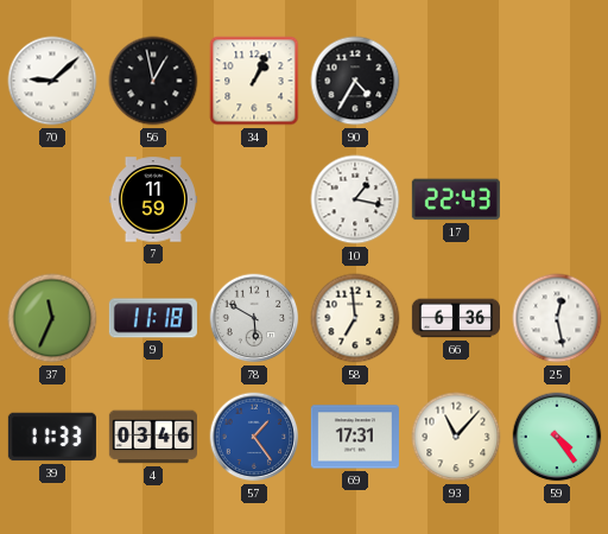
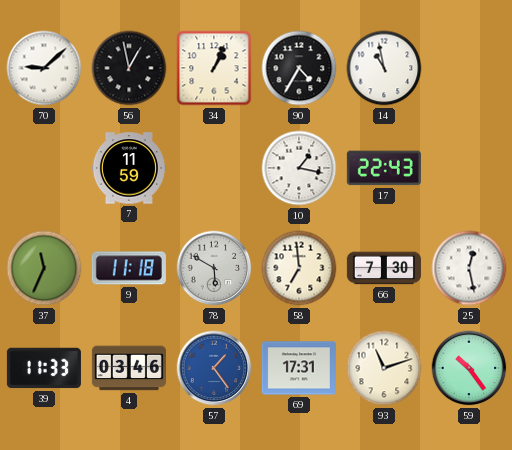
14: none -> 10:58 (384, 68)
66: 6:36 -> 7:30 (384, 268)
93: 11:07 -> 11:12 (384, 368)
59: 4:24 -> 10:24 (469, 368)
